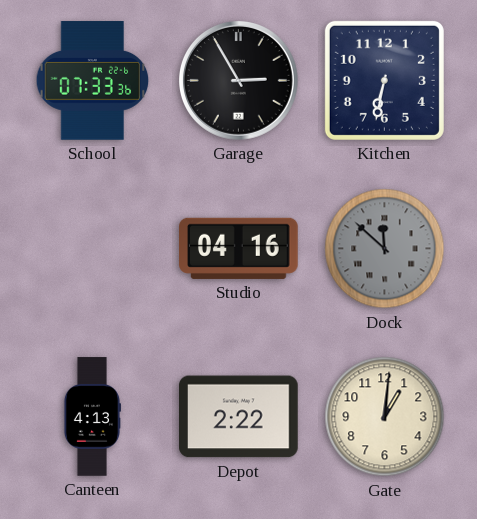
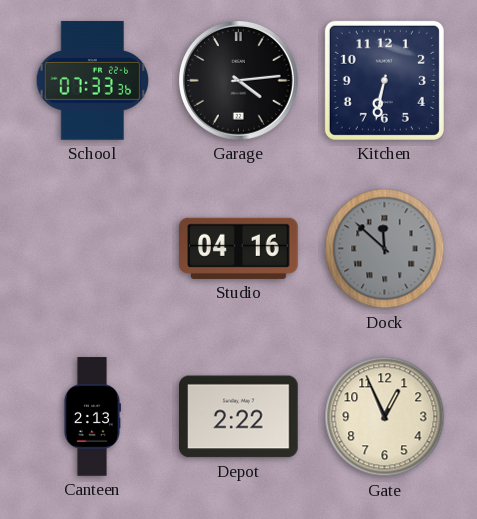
Garage: 2:55 -> 4:14 (239, 81)
Canteen: 4:13 -> 2:13 (91, 417)
Gate: 1:01 -> 12:56 (385, 417)
